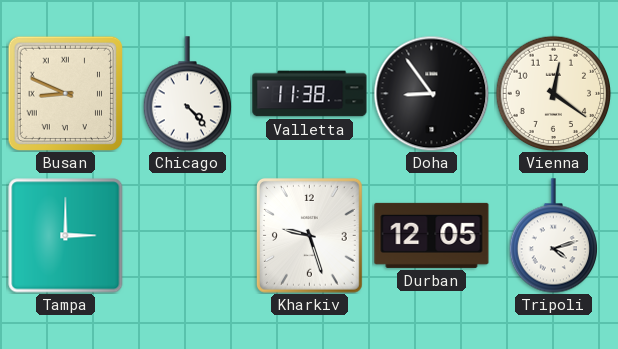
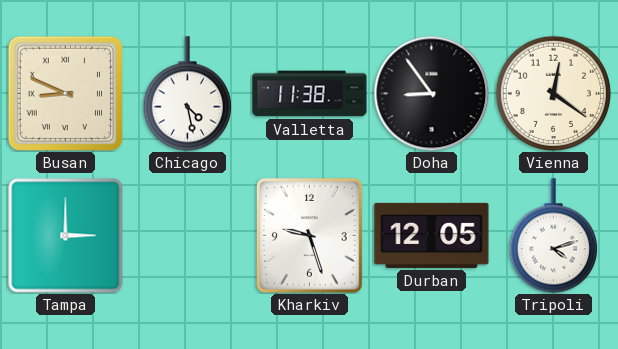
Chicago: 4:23 -> 4:28 (187, 94)
